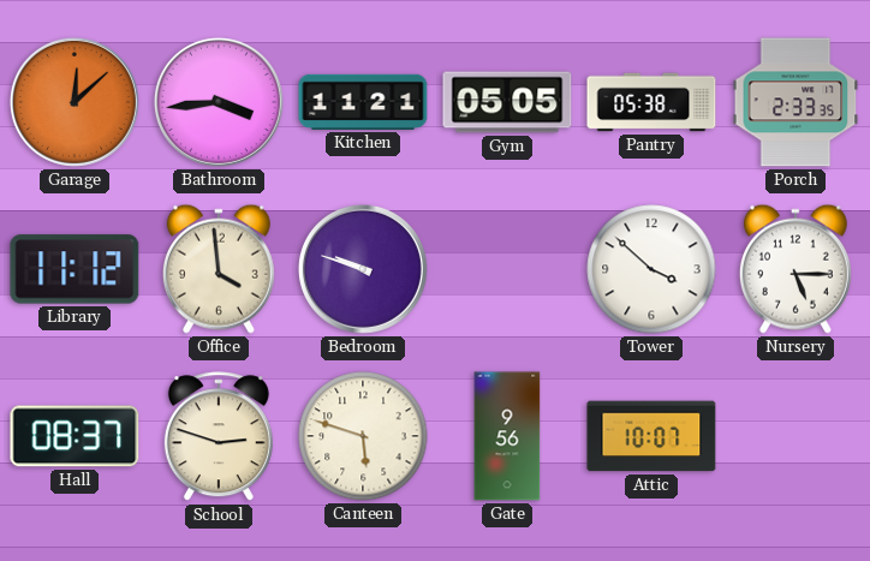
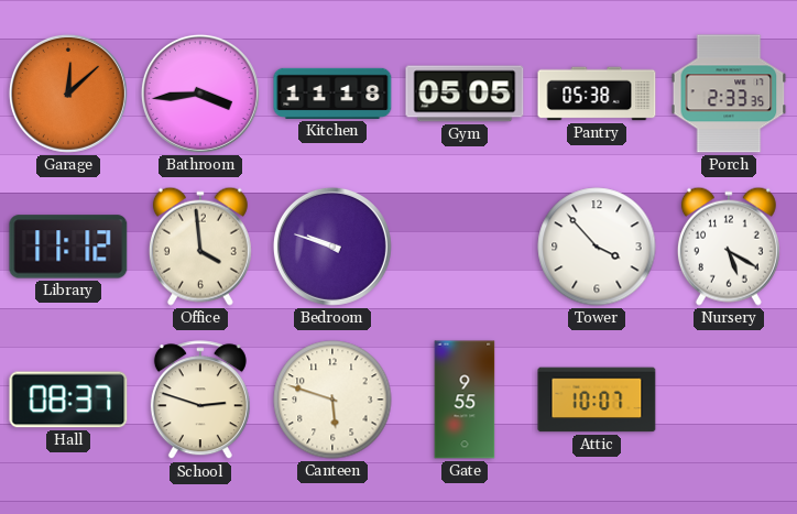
Kitchen: 11:21 -> 11:18 (332, 94)
Tower: 3:52 -> 3:53 (597, 247)
Nursery: 5:15 -> 5:20 (729, 247)
Gate: 9:56 -> 9:55 (465, 400)
